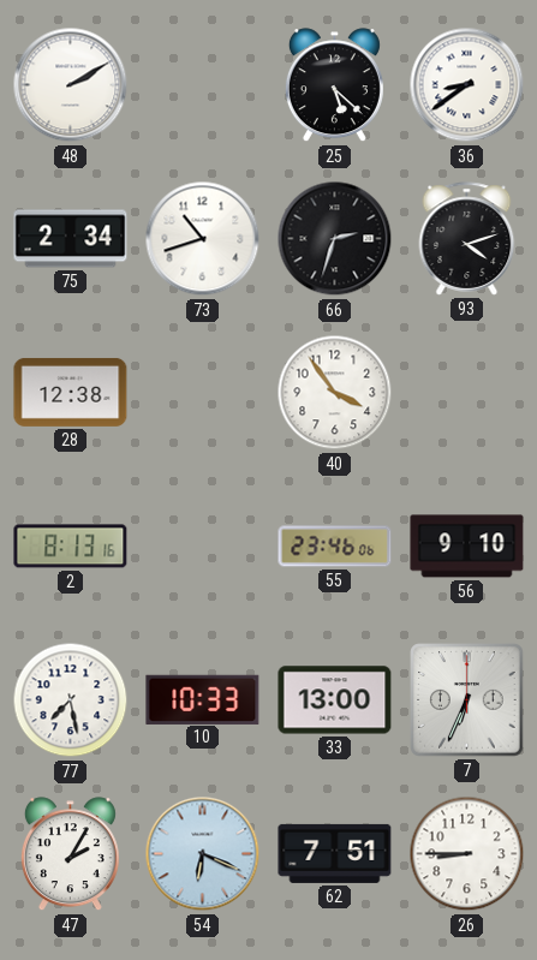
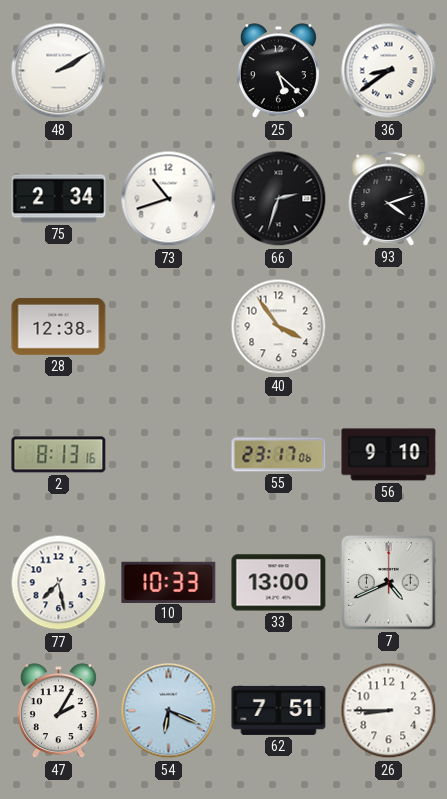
55: 23:46 -> 23:17 (279, 455)
7: 6:34 -> 4:41 (389, 583)
